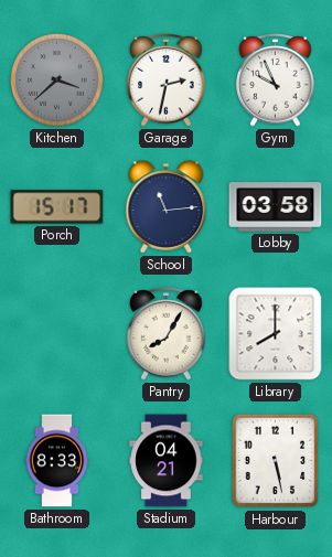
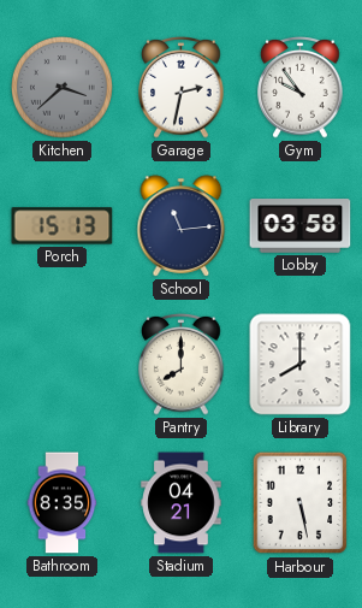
Gym: 9:56 -> 9:54 (301, 88)
Porch: 15:17 -> 15:13 (63, 226)
Pantry: 8:05 -> 8:00 (182, 365)
Bathroom: 8:33 -> 8:35 (63, 503)
